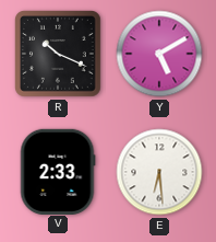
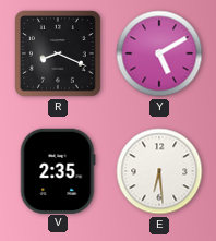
R: 10:19 -> 8:19 (59, 55)
V: 2:33 -> 2:35 (58, 170)
